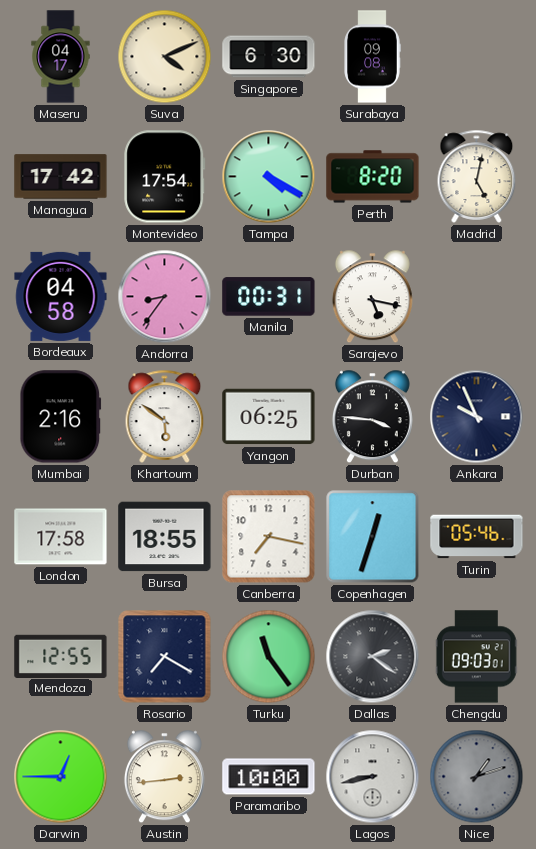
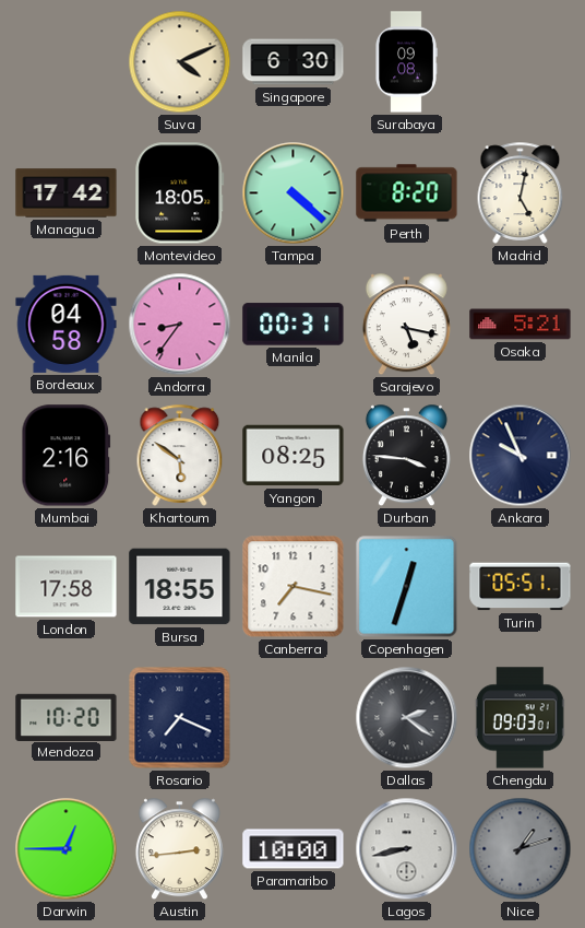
Maseru: 04:17 -> none (61, 57)
Montevideo: 17:54 -> 18:05 (180, 193)
Tampa: 4:20 -> 4:22 (294, 193)
Osaka: none -> 5:21 (521, 325)
Yangon: 06:25 -> 08:25 (294, 456)
Turin: 05:46 -> 05:51 (521, 587)
Mendoza: 12:55 -> 10:20 (67, 717)
Rosario: 7:20 -> 7:19 (180, 718)
Turku: 11:24 -> none (269, 657)
